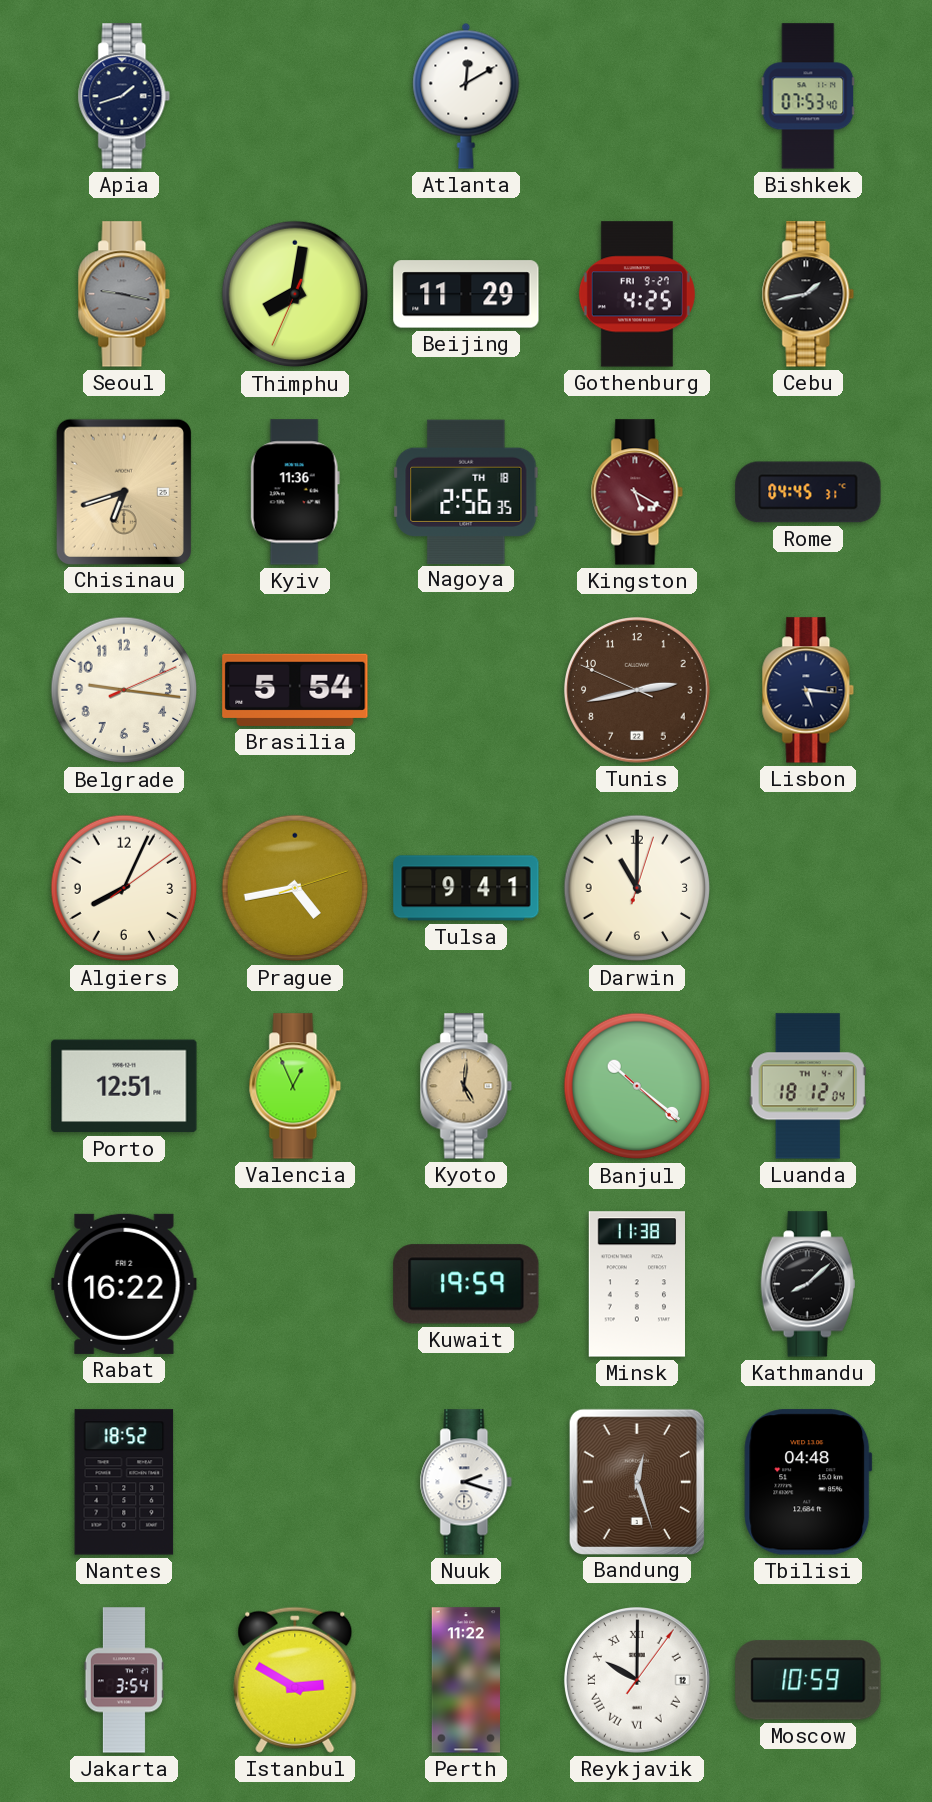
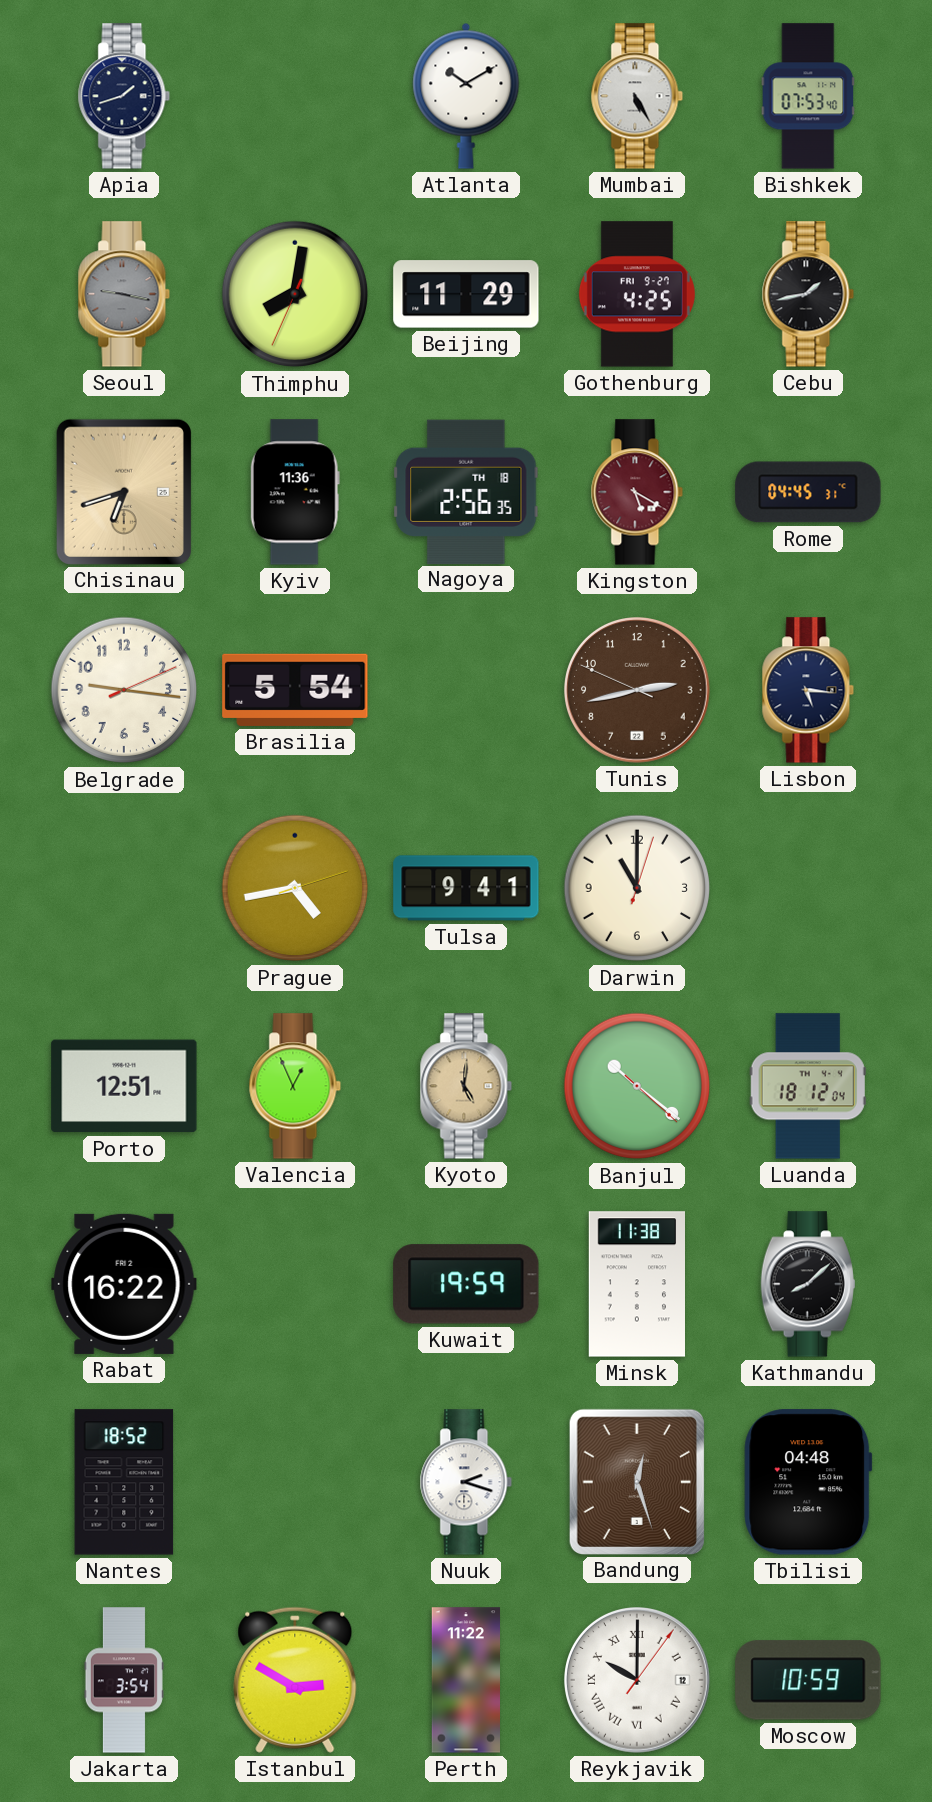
Atlanta: 12:10 -> 10:10 (466, 96)
Mumbai: none -> 5:25 (637, 96)
Algiers: 8:04 -> none (124, 888)
